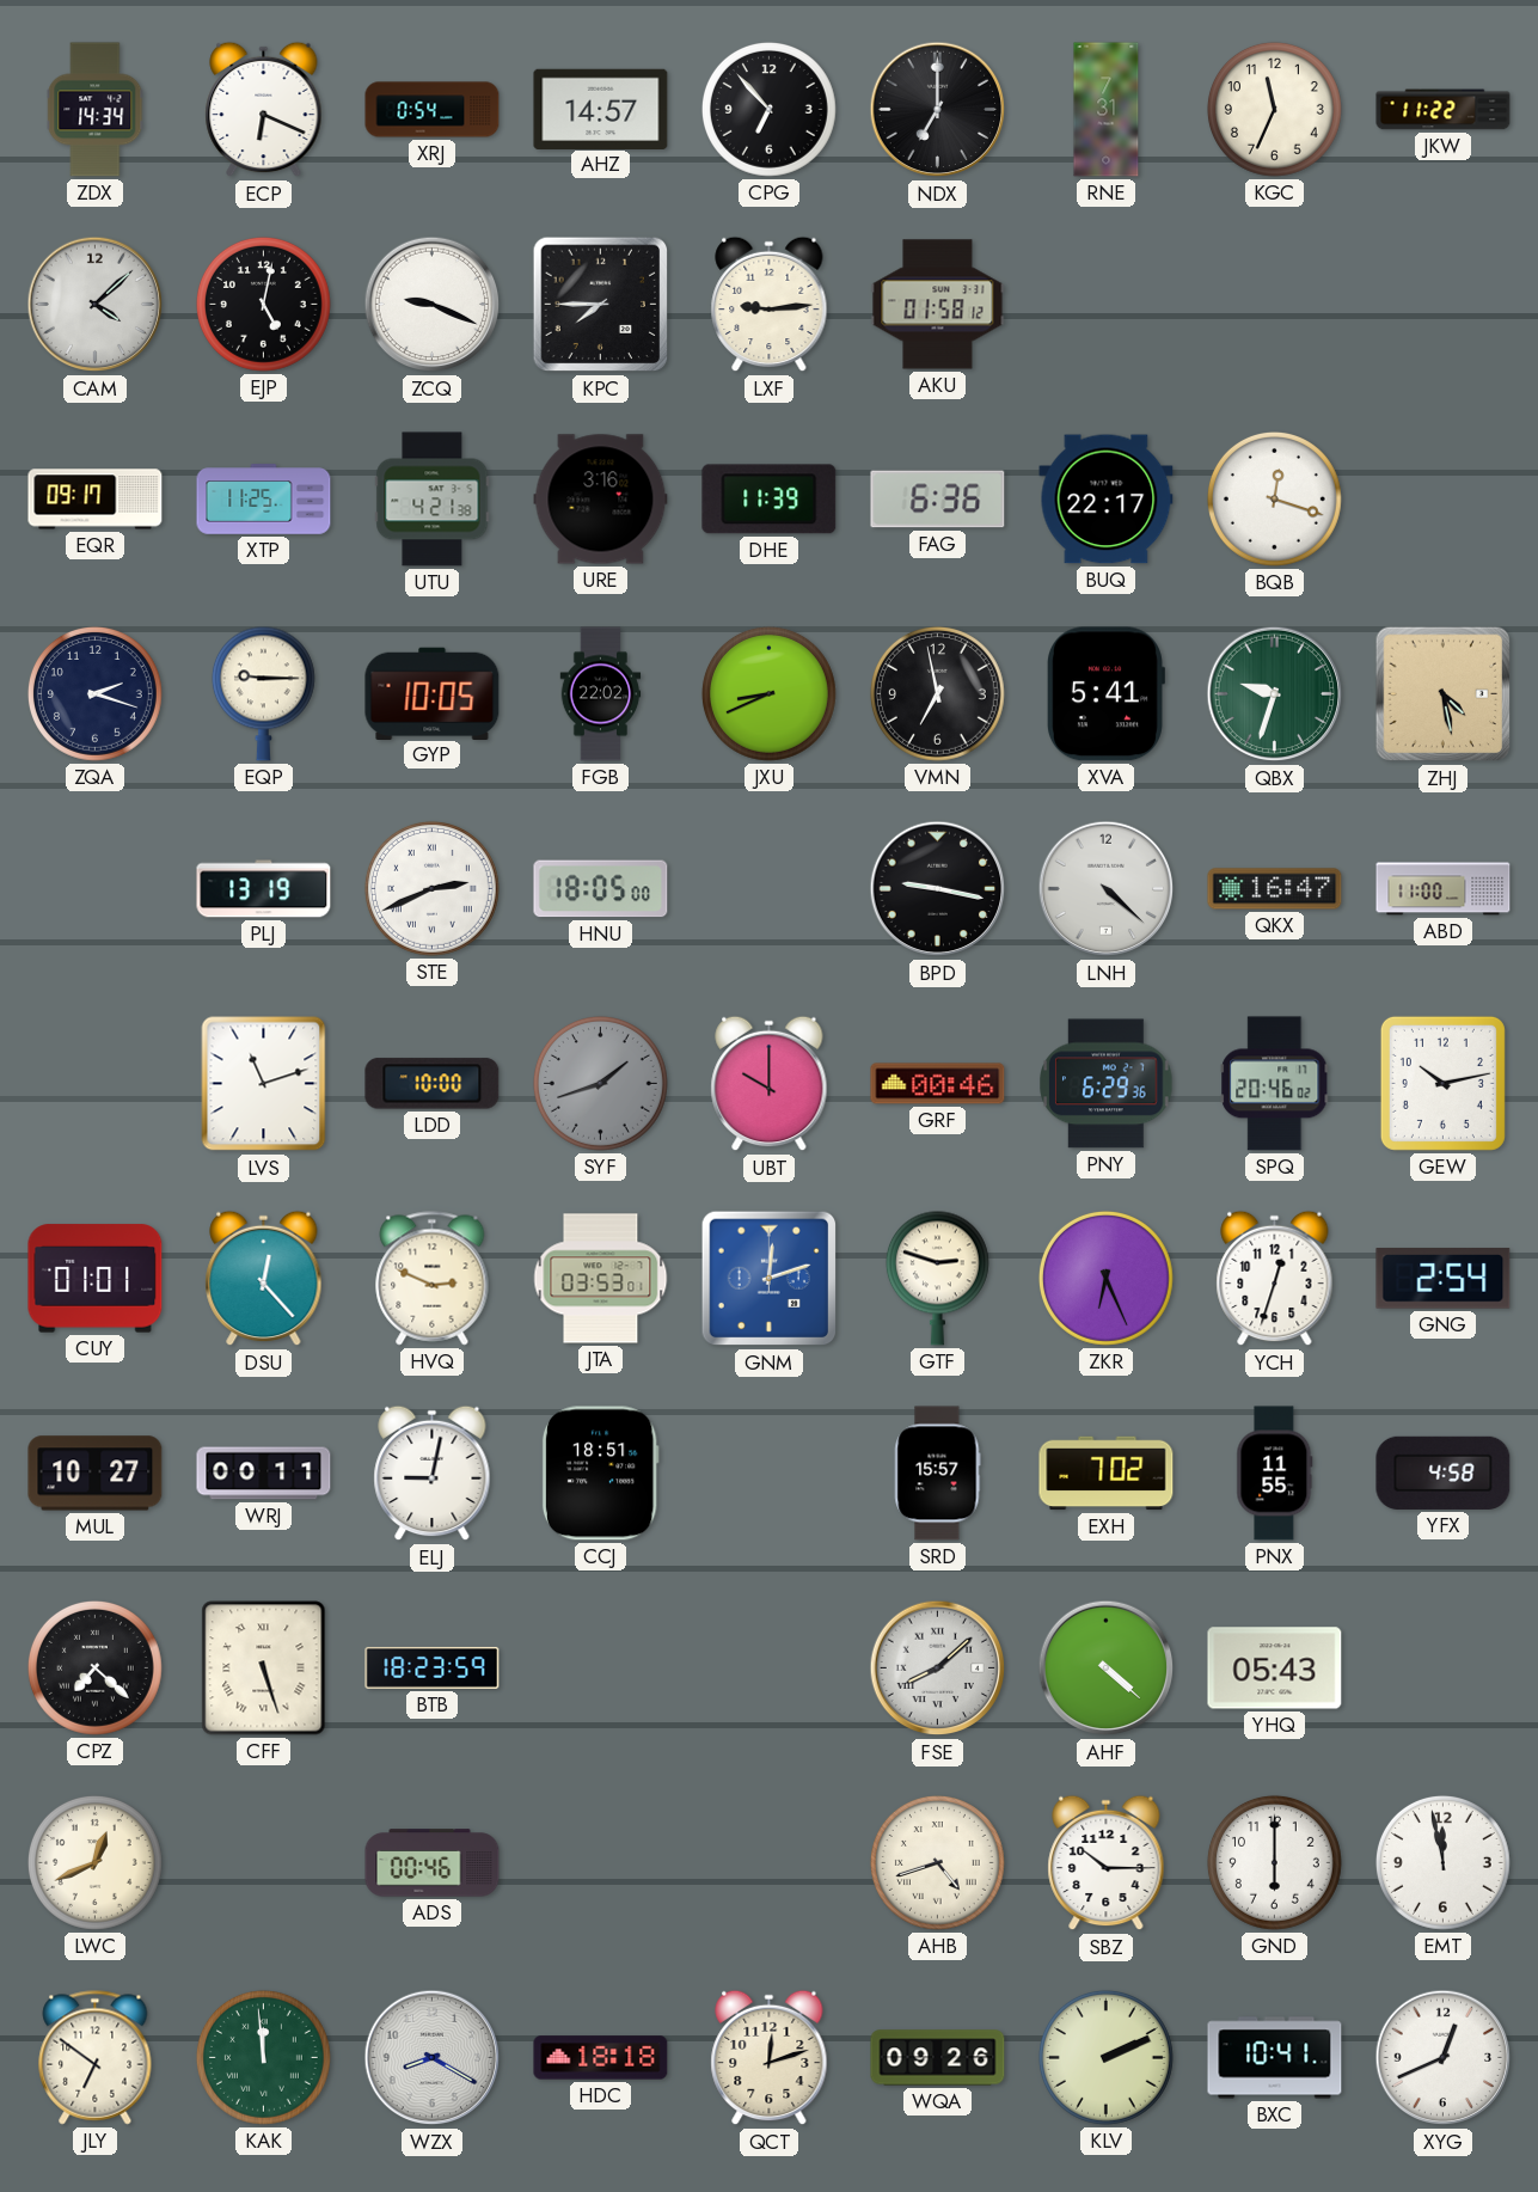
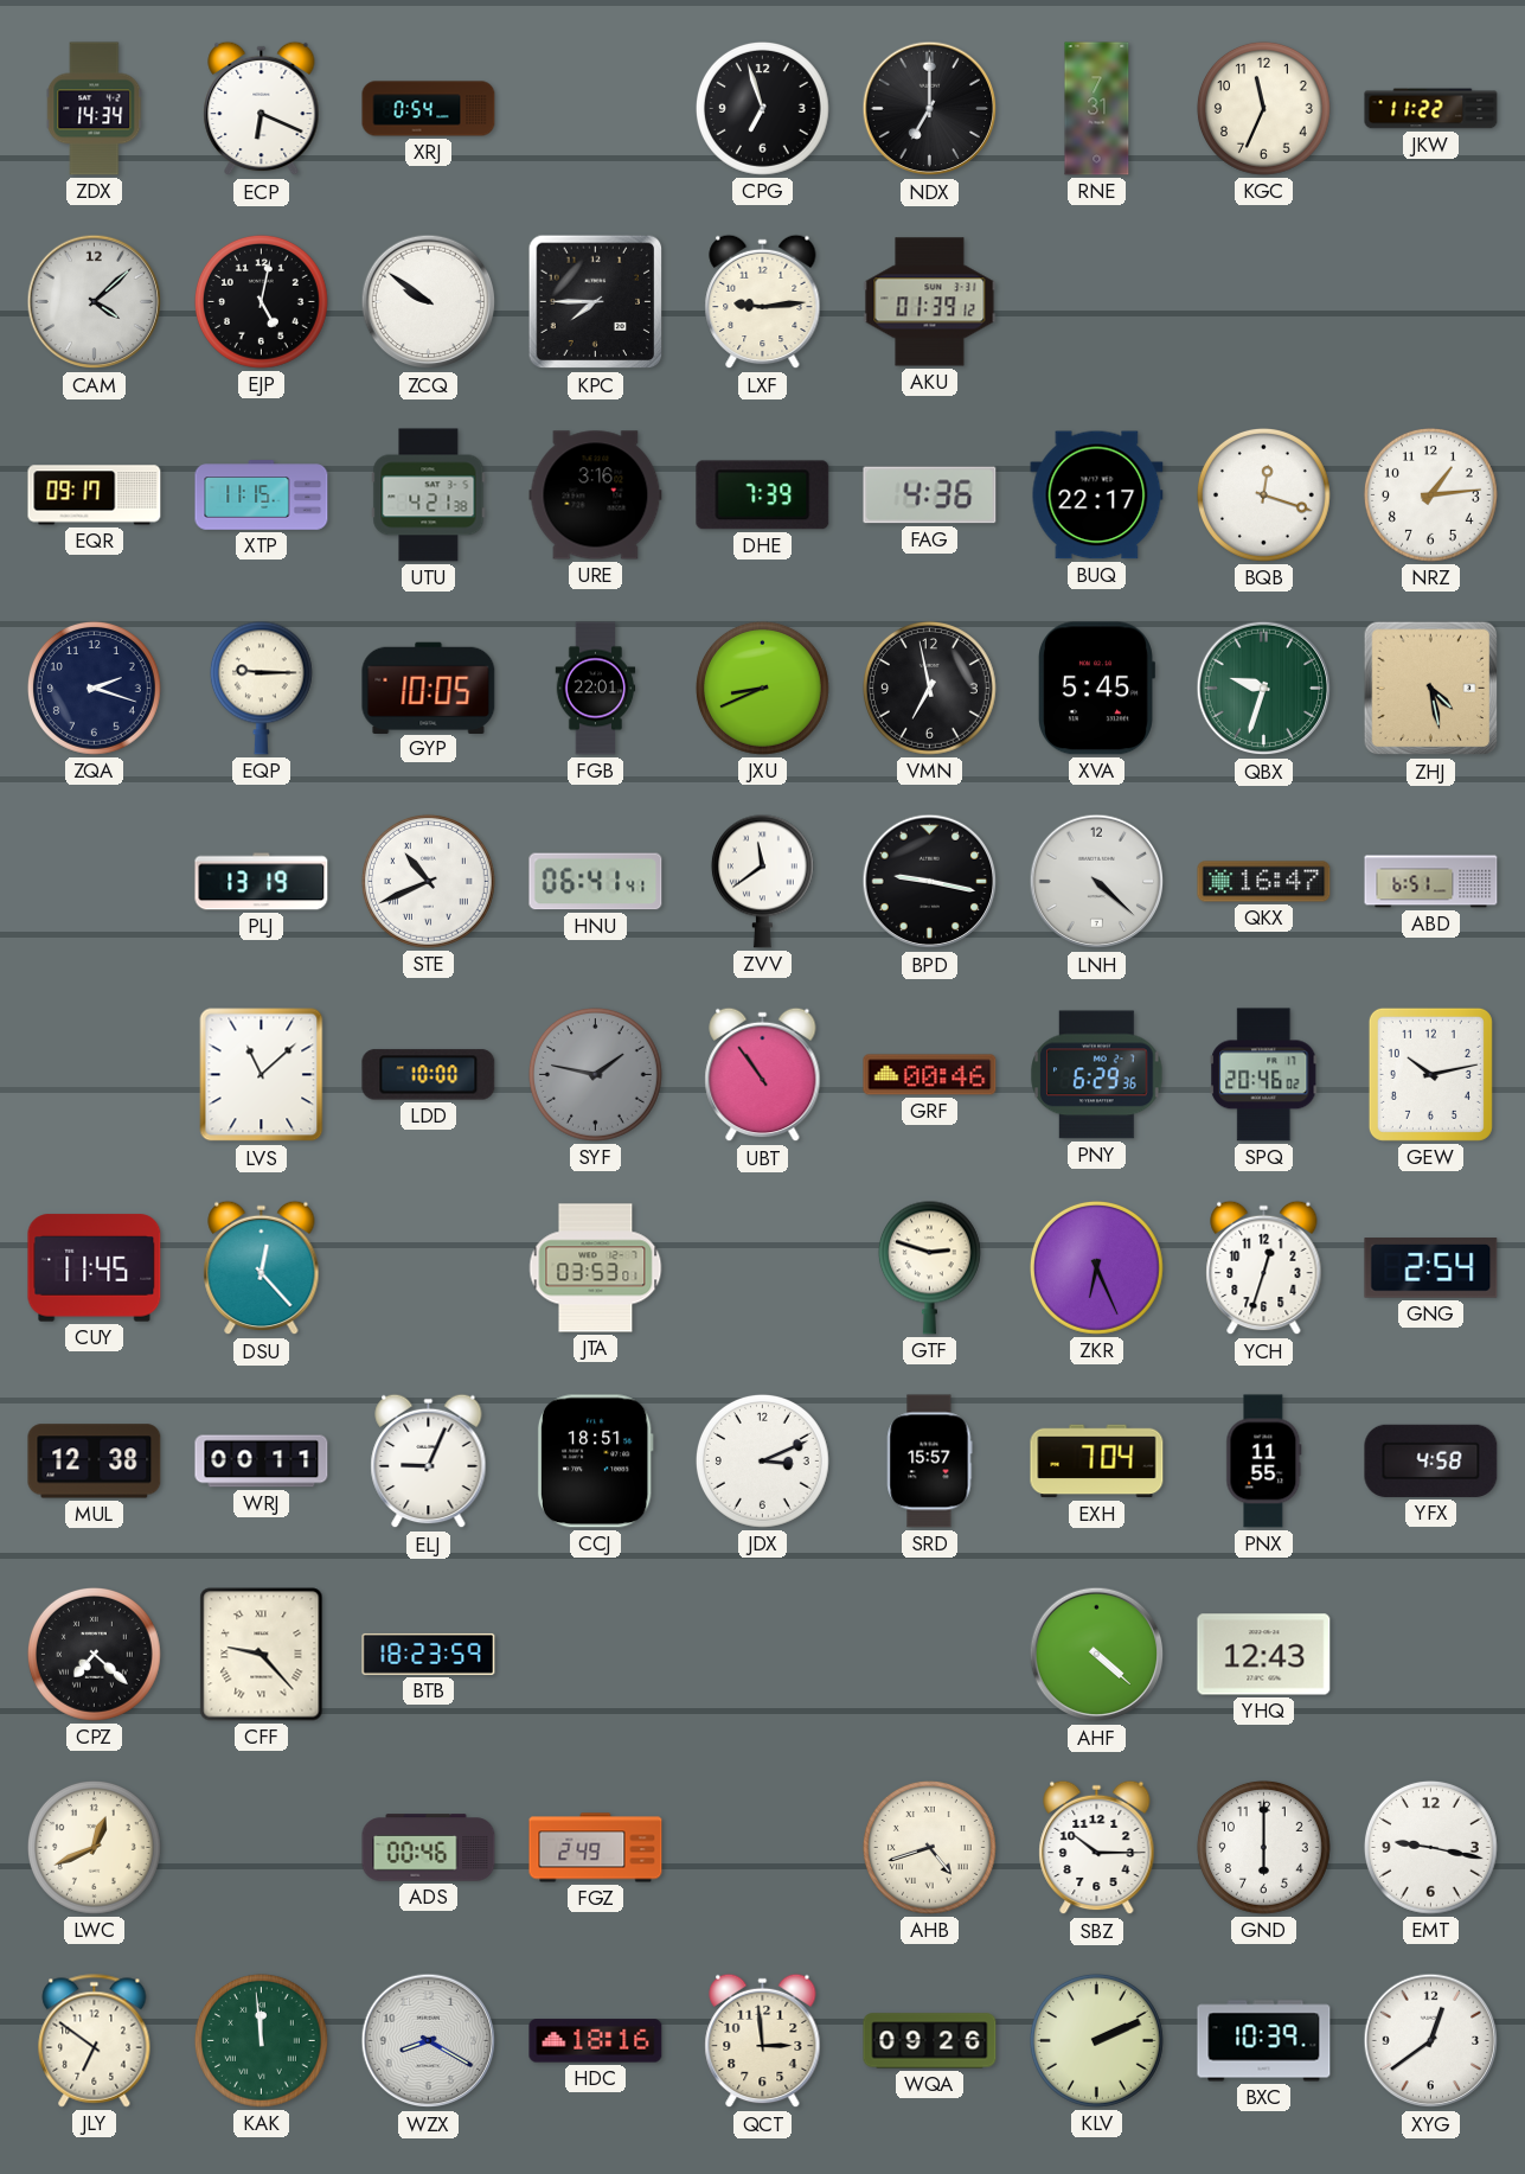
AHZ: 14:57 -> none (601, 109)
CPG: 6:53 -> 6:57 (762, 108)
ZCQ: 9:19 -> 9:51 (429, 302)
AKU: 01:58 -> 01:39 (930, 302)
XTP: 11:25 -> 11:15 (262, 495)
DHE: 11:39 -> 7:39 (763, 495)
FAG: 6:36 -> 4:36 (930, 495)
NRZ: none -> 1:14 (1430, 494)
FGB: 22:02 -> 22:01 (596, 689)
XVA: 5:41 -> 5:45 (1096, 689)
STE: 2:41 -> 10:41 (428, 881)
HNU: 18:05 -> 06:41 (596, 882)
ZVV: none -> 11:39 (762, 881)
ABD: 11:00 -> 6:51 (1431, 882)
LVS: 11:12 -> 11:08 (262, 1075)
SYF: 1:42 -> 1:47 (595, 1074)
UBT: 10:00 -> 10:54 (763, 1075)
CUY: 01:01 -> 11:45 (95, 1268)
HVQ: 2:49 -> none (433, 1279)
GNM: 12:12 -> none (770, 1279)
MUL: 10:27 -> 12:38 (95, 1462)
ELJ: 9:02 -> 9:04 (429, 1462)
JDX: none -> 3:11 (762, 1460)
EXH: 7:02 -> 7:04 (1097, 1462)
CFF: 5:27 -> 9:23 (262, 1655)
FSE: 8:08 -> none (938, 1669)
YHQ: 05:43 -> 12:43 (1264, 1655)
FGZ: none -> 2:49 (596, 1848)
EMT: 11:58 -> 9:17 (1430, 1847)
HDC: 18:18 -> 18:16 (596, 2041)
QCT: 12:12 -> 2:59 (763, 2041)
BXC: 10:41 -> 10:39 (1264, 2041)
XYG: 12:41 -> 12:39 (1431, 2041)
